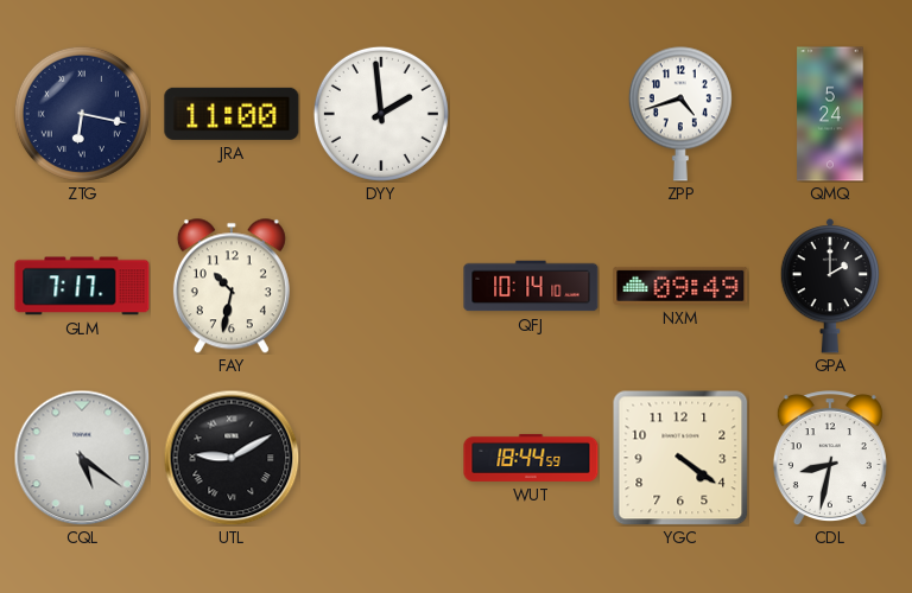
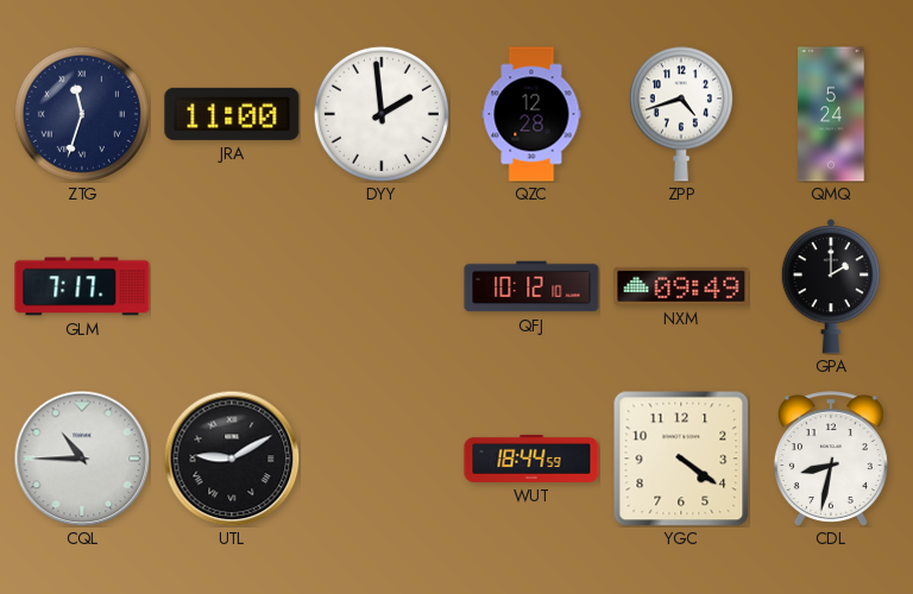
ZTG: 6:17 -> 11:33 (82, 114)
QZC: none -> 12:28 (531, 114)
FAY: 10:32 -> none (232, 286)
QFJ: 10:14 -> 10:12 (531, 286)
CQL: 5:21 -> 10:45 (82, 459)
